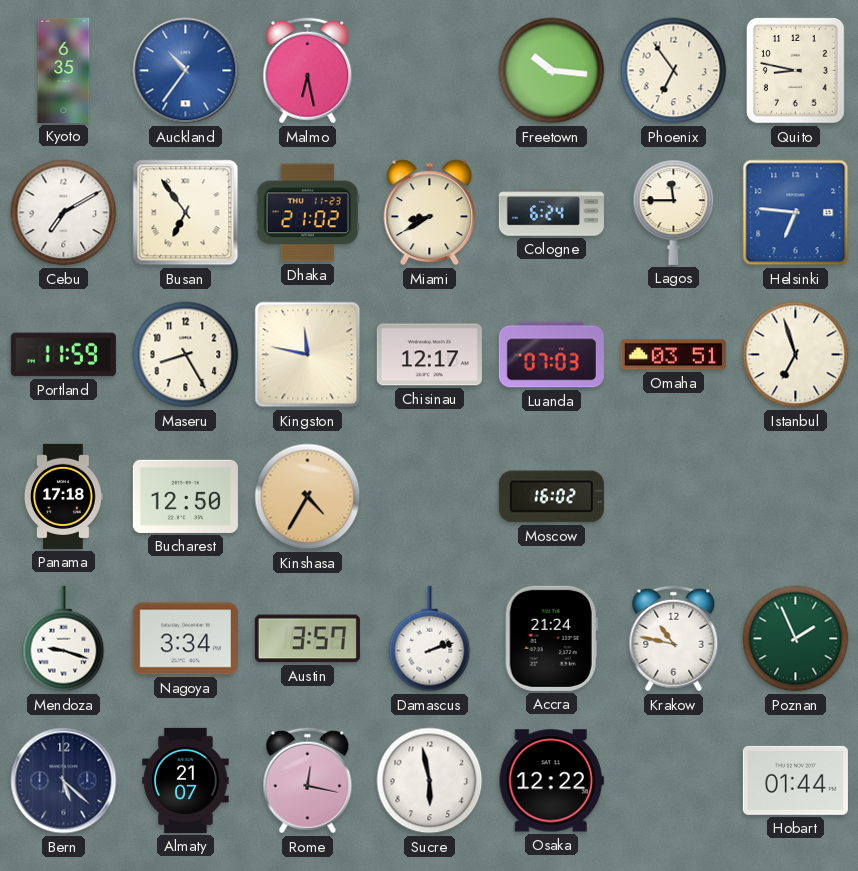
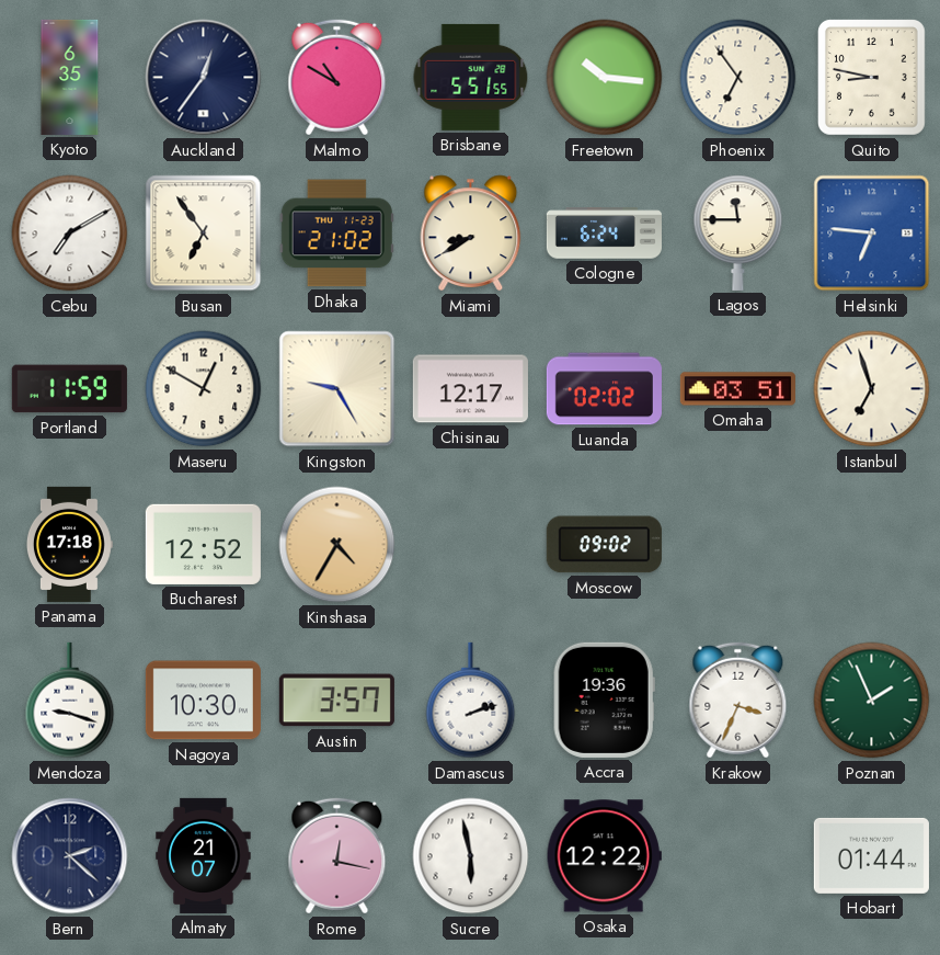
Auckland: 10:36 -> 12:36 (204, 78)
Auckland dial: blue -> navy (204, 78)
Malmo: 6:28 -> 10:50 (337, 78)
Brisbane: none -> 5:51 (471, 77)
Maseru: 8:25 -> 12:50 (204, 389)
Kingston: 11:47 -> 9:25 (337, 389)
Luanda: 07:03 -> 02:02 (604, 389)
Bucharest: 12:50 -> 12:52 (203, 544)
Moscow: 16:02 -> 09:02 (604, 545)
Nagoya: 3:34 -> 10:30 (203, 701)
Accra: 21:24 -> 19:36 (604, 700)
Krakow: 10:47 -> 3:34 (738, 701)
Bern: 5:22 -> 2:22 (70, 856)
